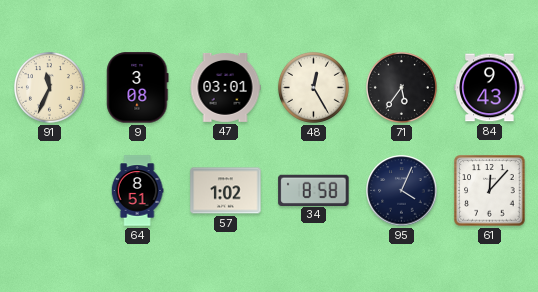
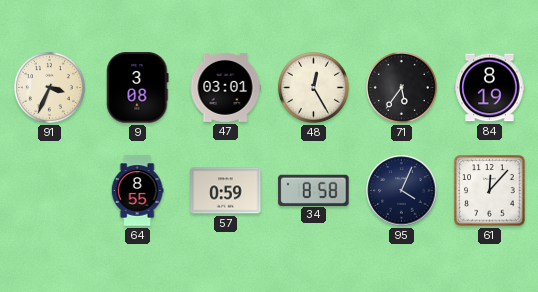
91: 11:34 -> 3:34 (49, 87)
84: 9:43 -> 8:19 (490, 88)
64: 8:51 -> 8:55 (137, 191)
57: 1:02 -> 0:59 (226, 191)
